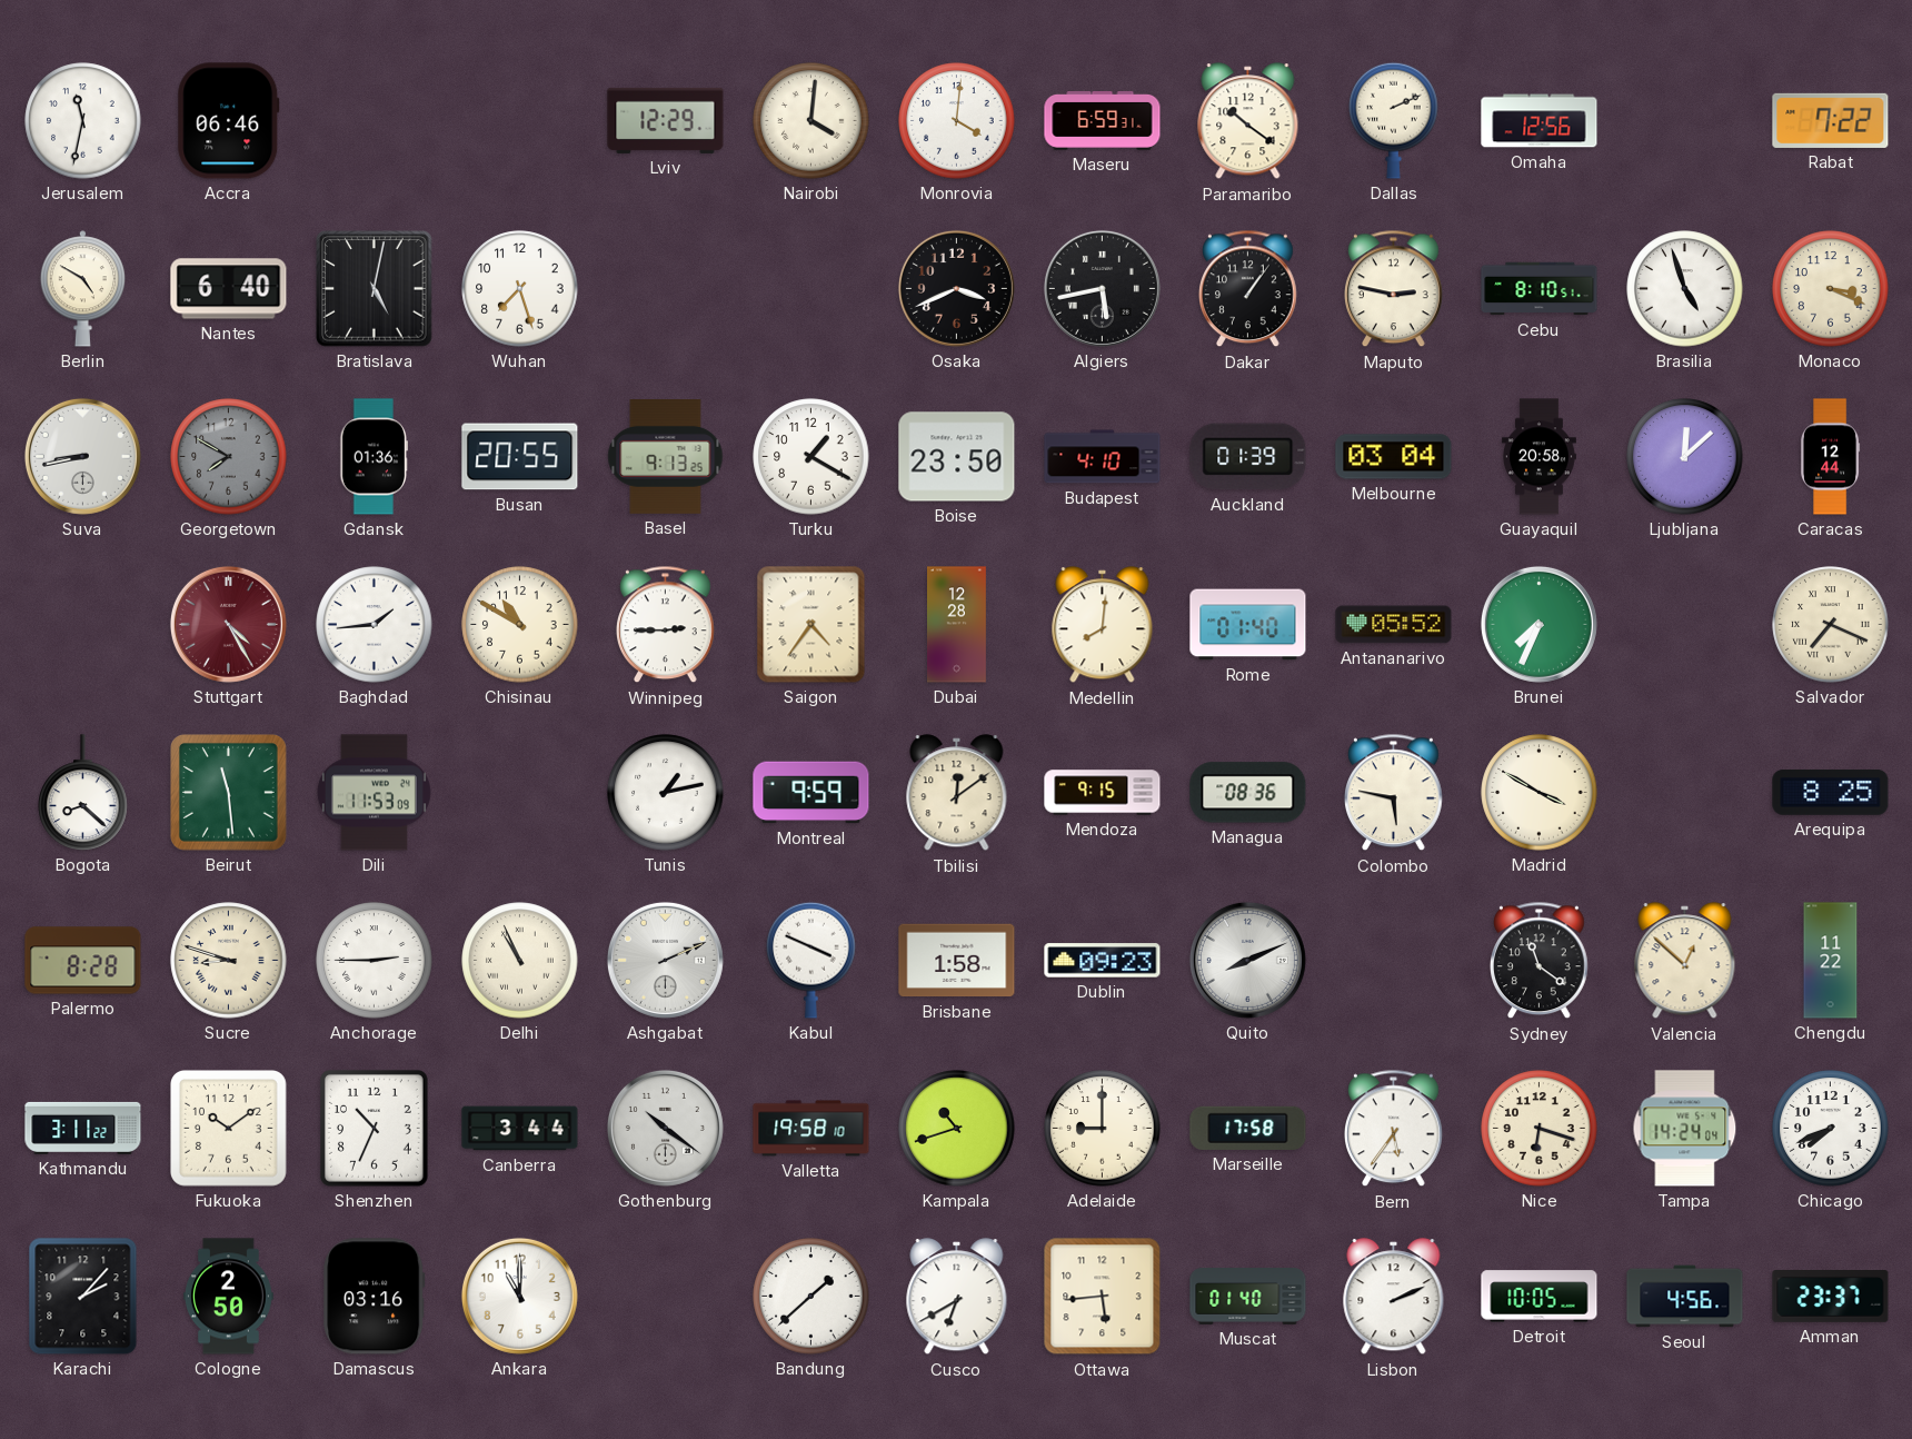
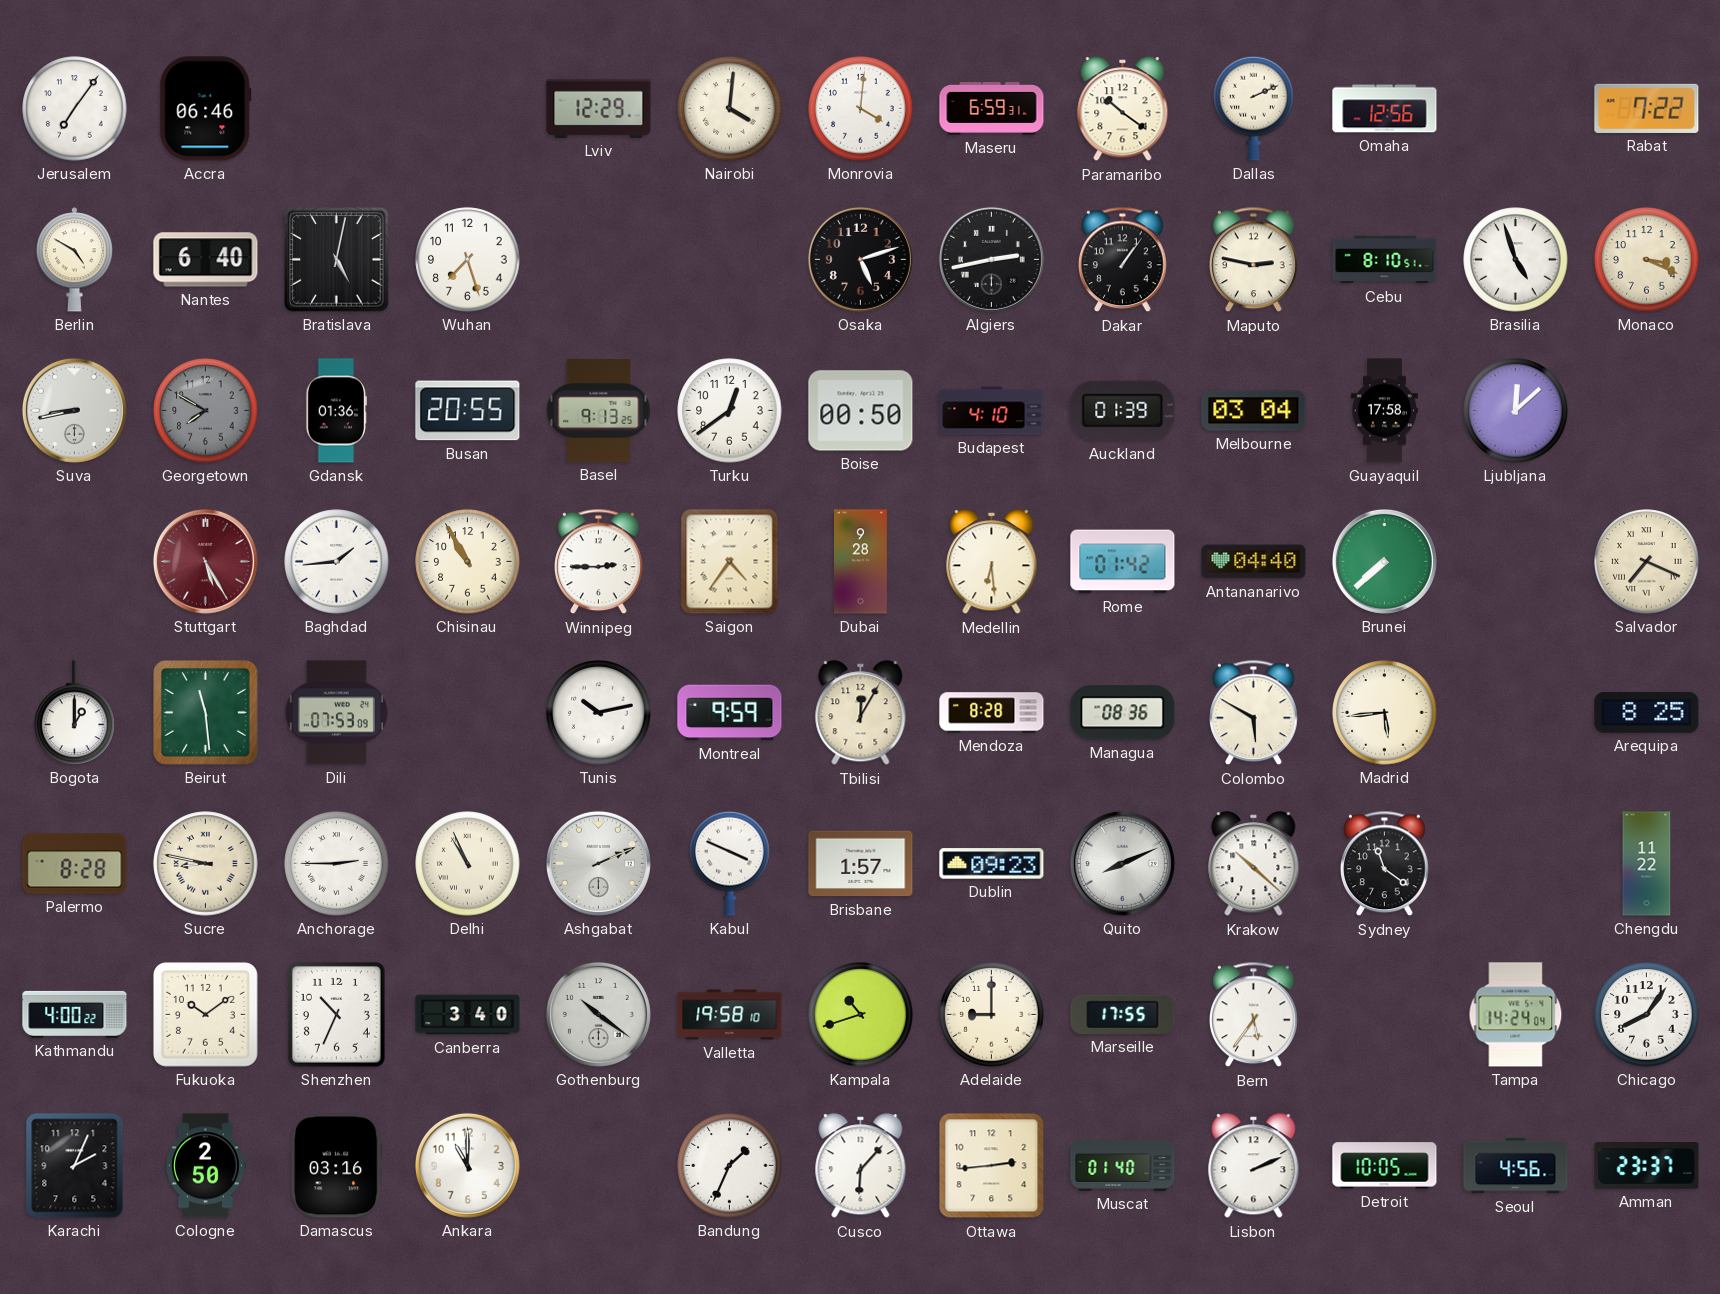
Jerusalem: 11:32 -> 7:06 (75, 109)
Osaka: 3:41 -> 5:12 (860, 259)
Algiers: 5:43 -> 2:43 (991, 259)
Turku: 1:20 -> 12:39 (730, 411)
Boise: 23:50 -> 00:50 (861, 411)
Guayaquil: 20:58 -> 17:58 (1384, 411)
Caracas: 12:44 -> none (1831, 457)
Stuttgart: 4:25 -> 5:25 (205, 561)
Chisinau: 10:50 -> 10:55 (468, 562)
Dubai: 12:28 -> 9:28 (861, 562)
Medellin: 8:01 -> 6:29 (992, 562)
Rome: 01:40 -> 01:42 (1123, 562)
Antananarivo: 05:52 -> 04:40 (1254, 562)
Brunei: 7:34 -> 7:38 (1384, 561)
Bogota: 8:22 -> 1:00 (75, 713)
Dili: 11:53 -> 07:53 (336, 713)
Tunis: 1:13 -> 10:13 (599, 713)
Tbilisi: 12:09 -> 12:05 (861, 713)
Mendoza: 9:15 -> 8:28 (992, 713)
Colombo: 5:47 -> 5:50 (1254, 713)
Madrid: 3:50 -> 5:44 (1385, 713)
Sucre: 8:48 -> 8:47 (206, 864)
Brisbane: 1:58 -> 1:57 (861, 864)
Krakow: none -> 10:22 (1254, 864)
Valencia: 12:52 -> none (1685, 961)
Kathmandu: 3:11 -> 4:00 (75, 1014)
Canberra: 3:44 -> 3:40 (468, 1015)
Marseille: 17:58 -> 17:55 (1123, 1014)
Nice: 6:18 -> none (1540, 1129)
Chicago: 7:41 -> 8:06 (1647, 1015)
Karachi: 2:07 -> 2:04 (75, 1166)
Bandung: 1:38 -> 1:34 (730, 1166)
Cusco: 6:40 -> 6:07 (861, 1166)
Ottawa: 5:44 -> 2:44 (992, 1166)
